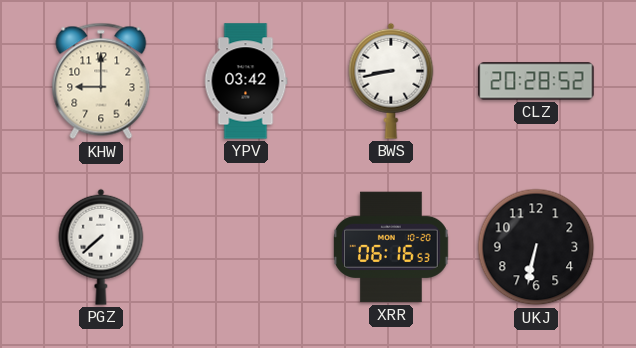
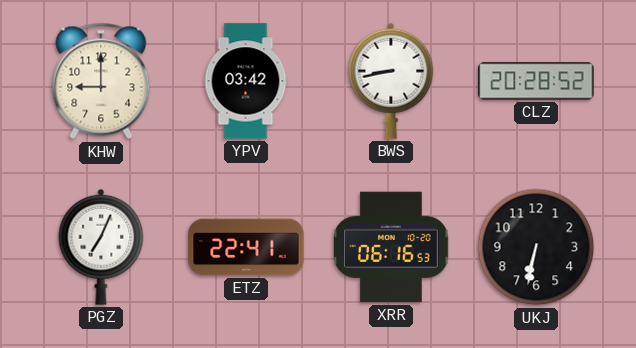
PGZ: 7:38 -> 7:04 (101, 247)
ETZ: none -> 22:41 (246, 247)
